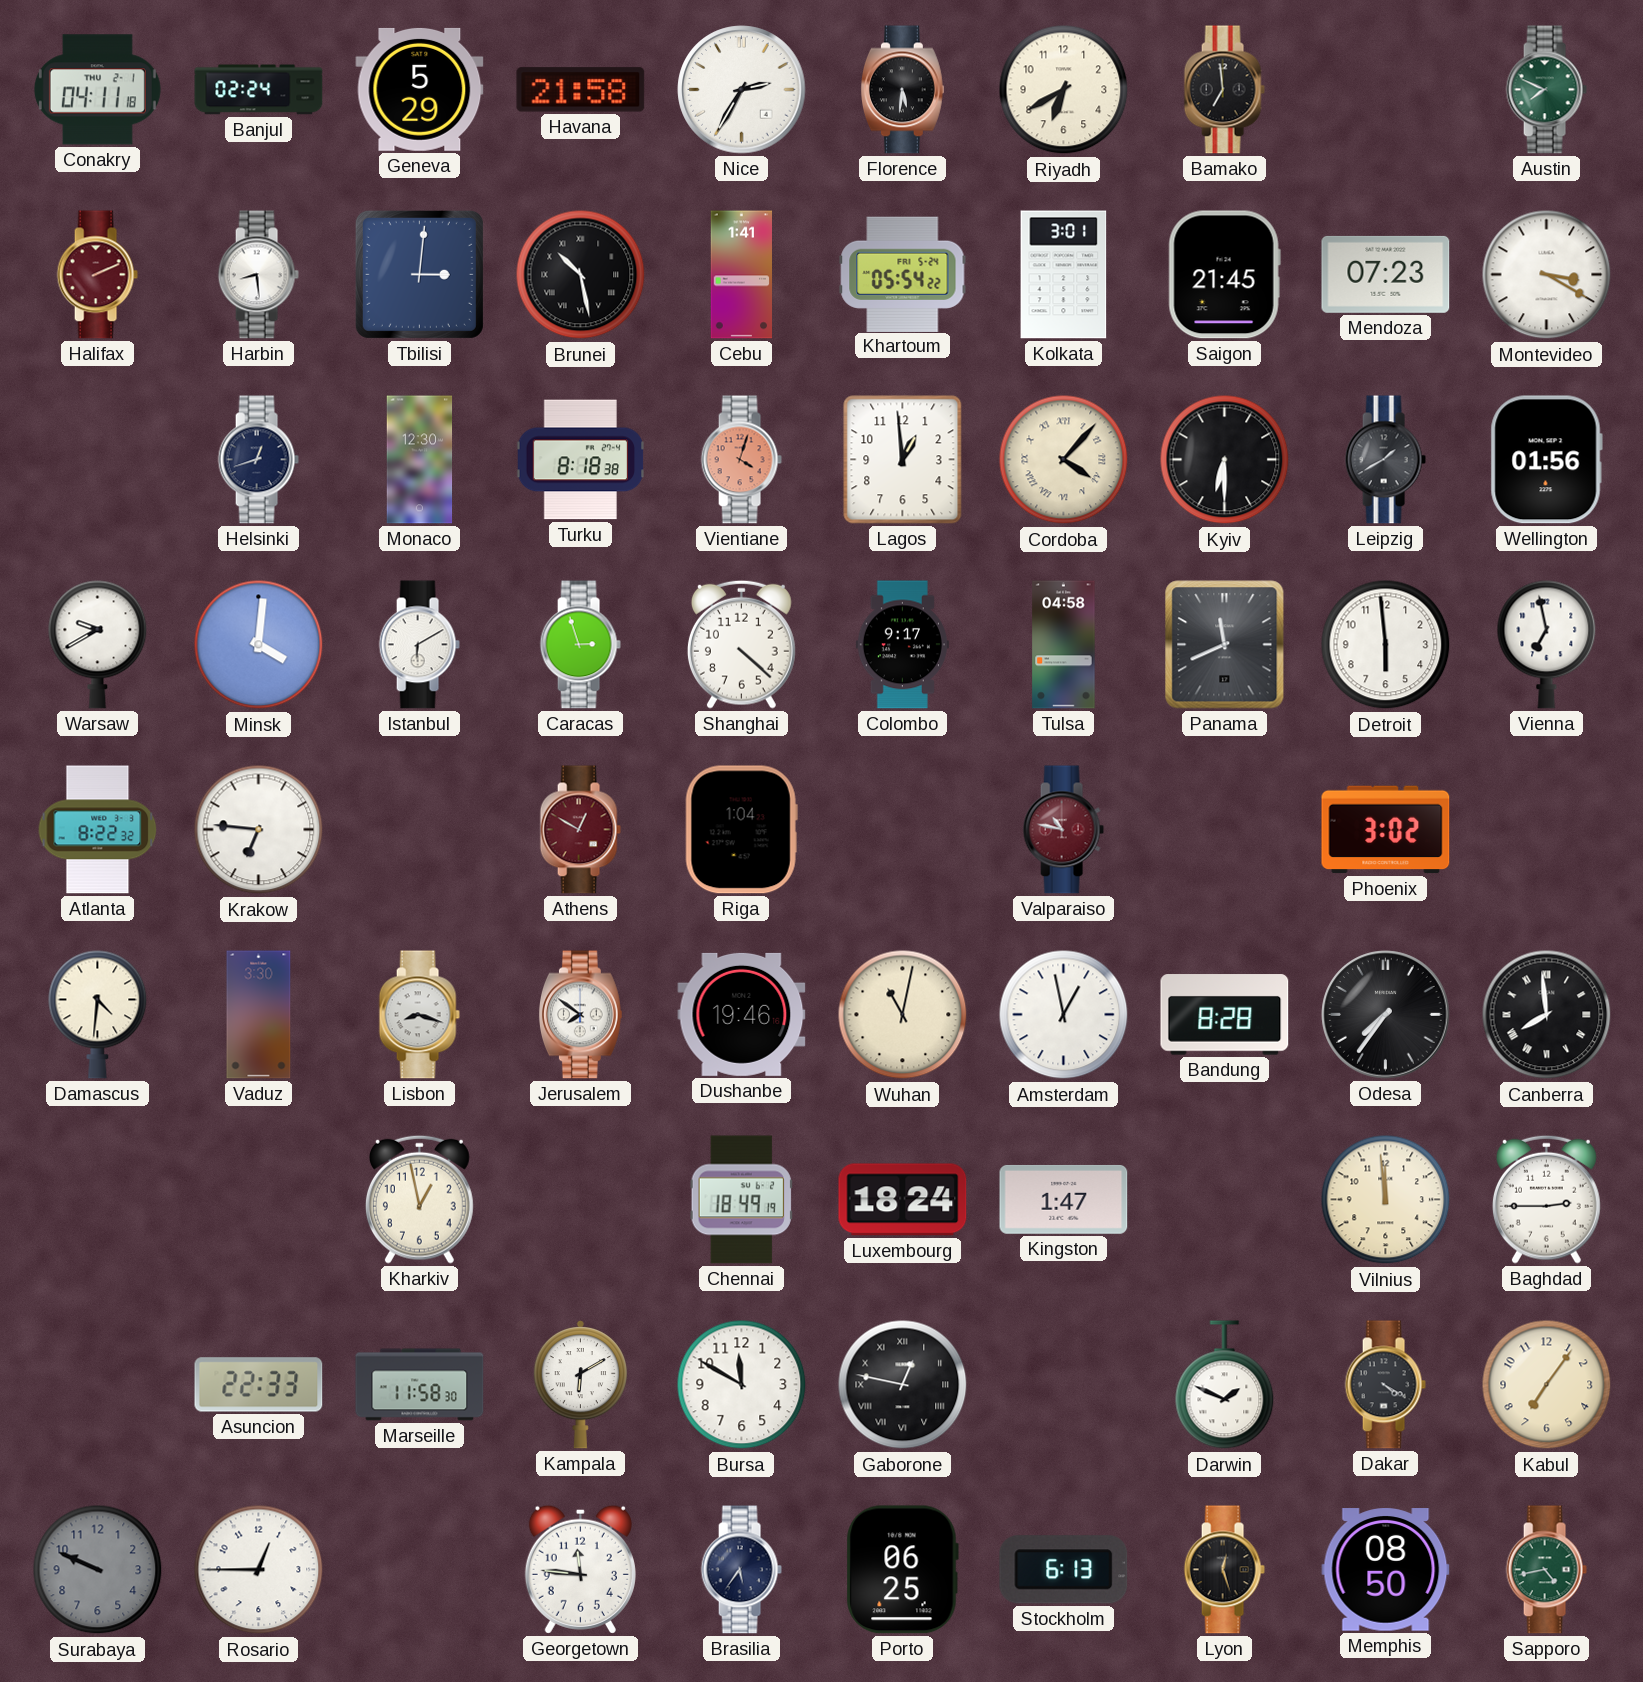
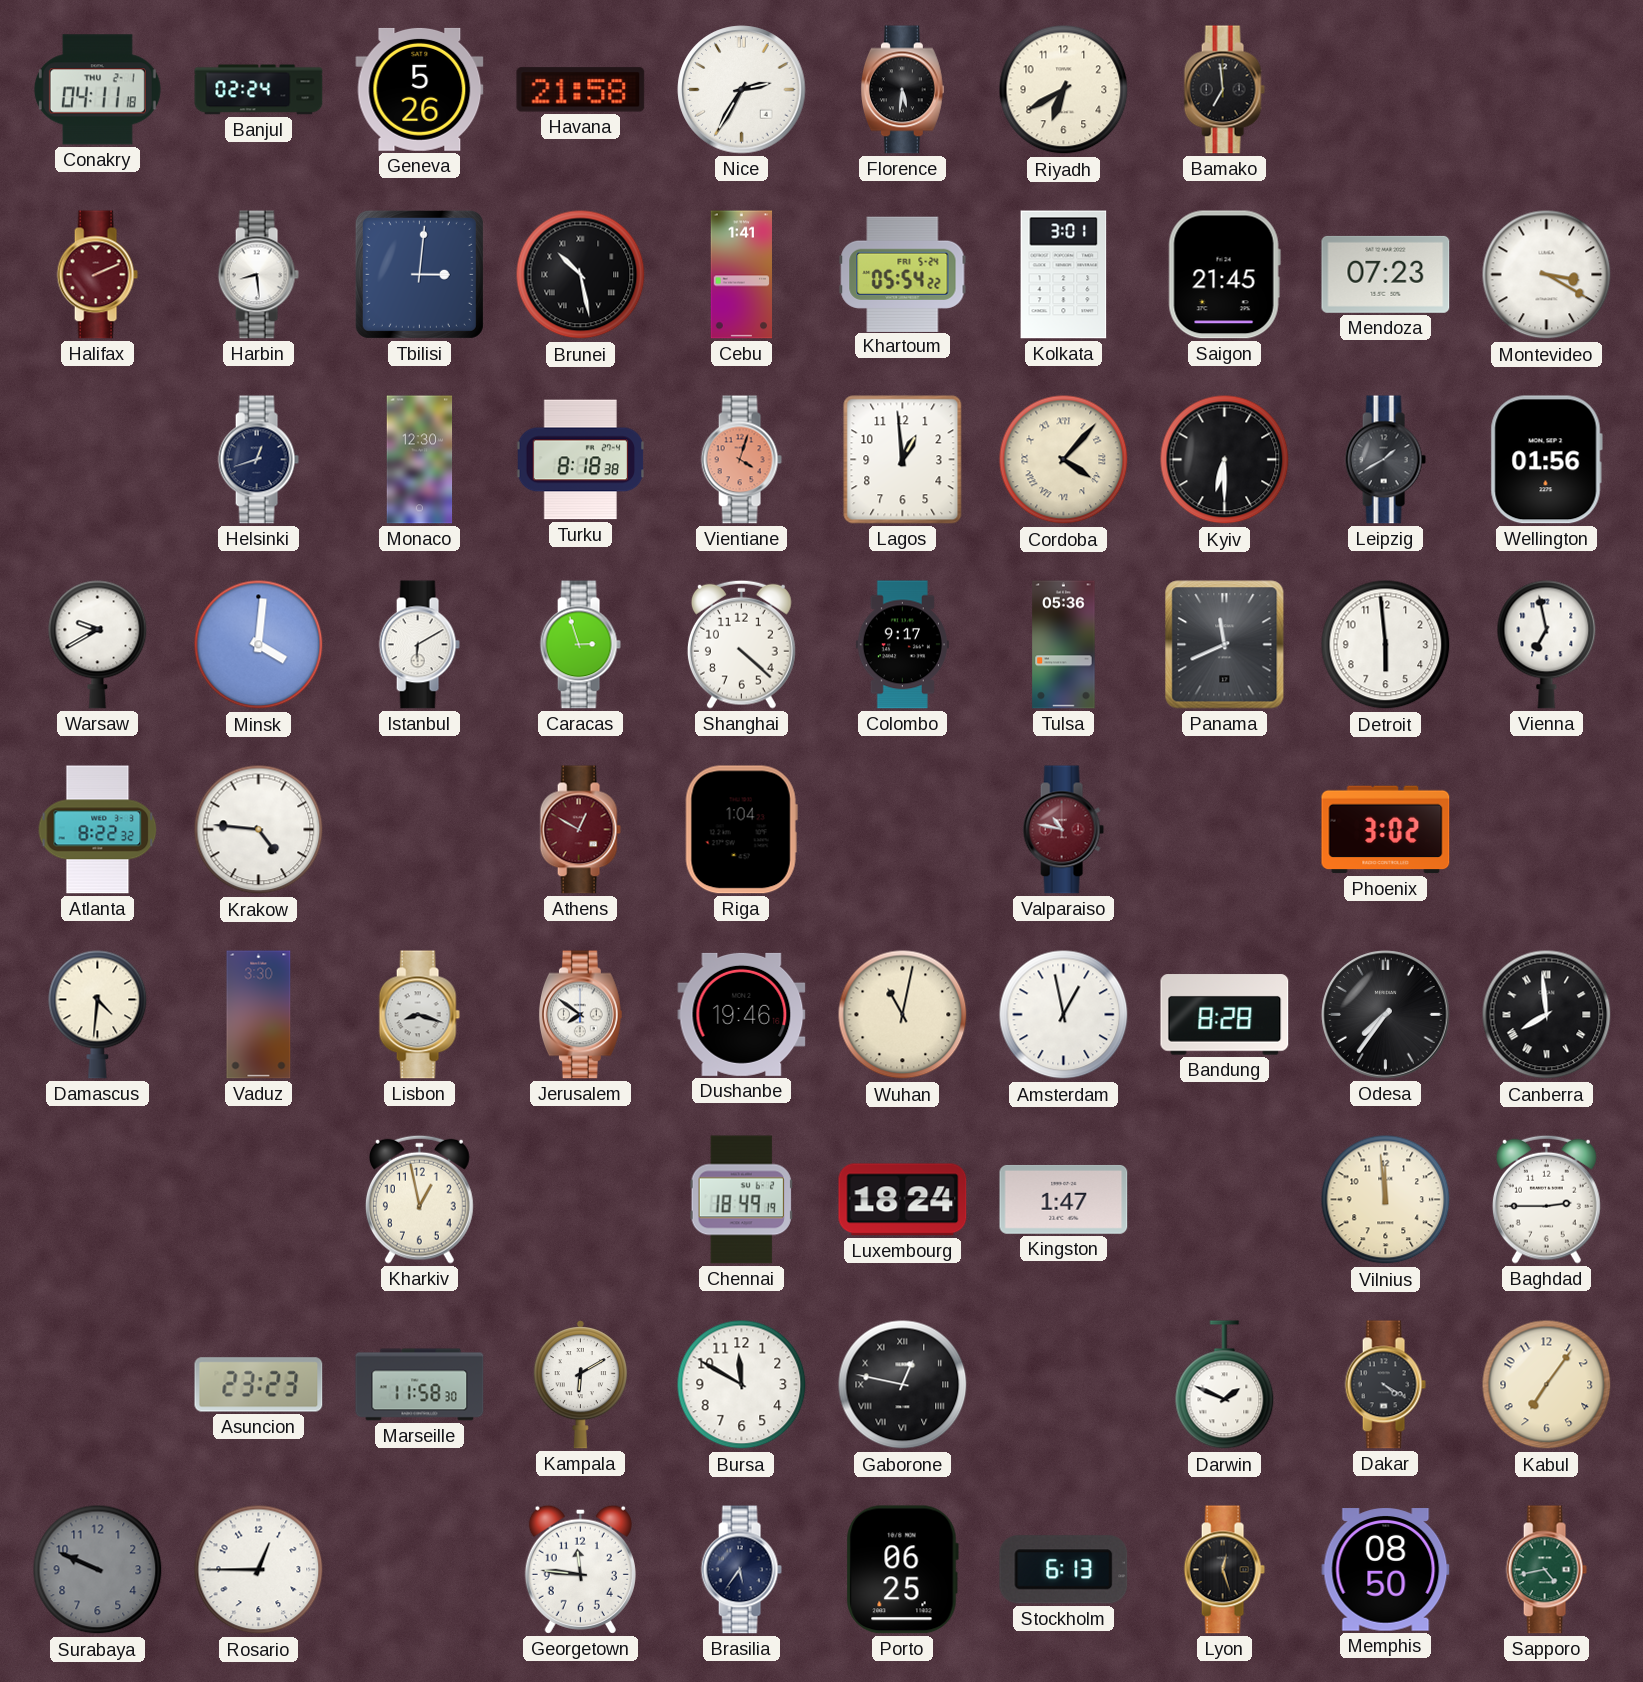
Geneva: 5:29 -> 5:26 (420, 89)
Austin: 7:49 -> none (1546, 90)
Tulsa: 04:58 -> 05:36 (1064, 645)
Krakow: 6:46 -> 4:46 (259, 830)
Asuncion: 22:33 -> 23:23 (259, 1385)
